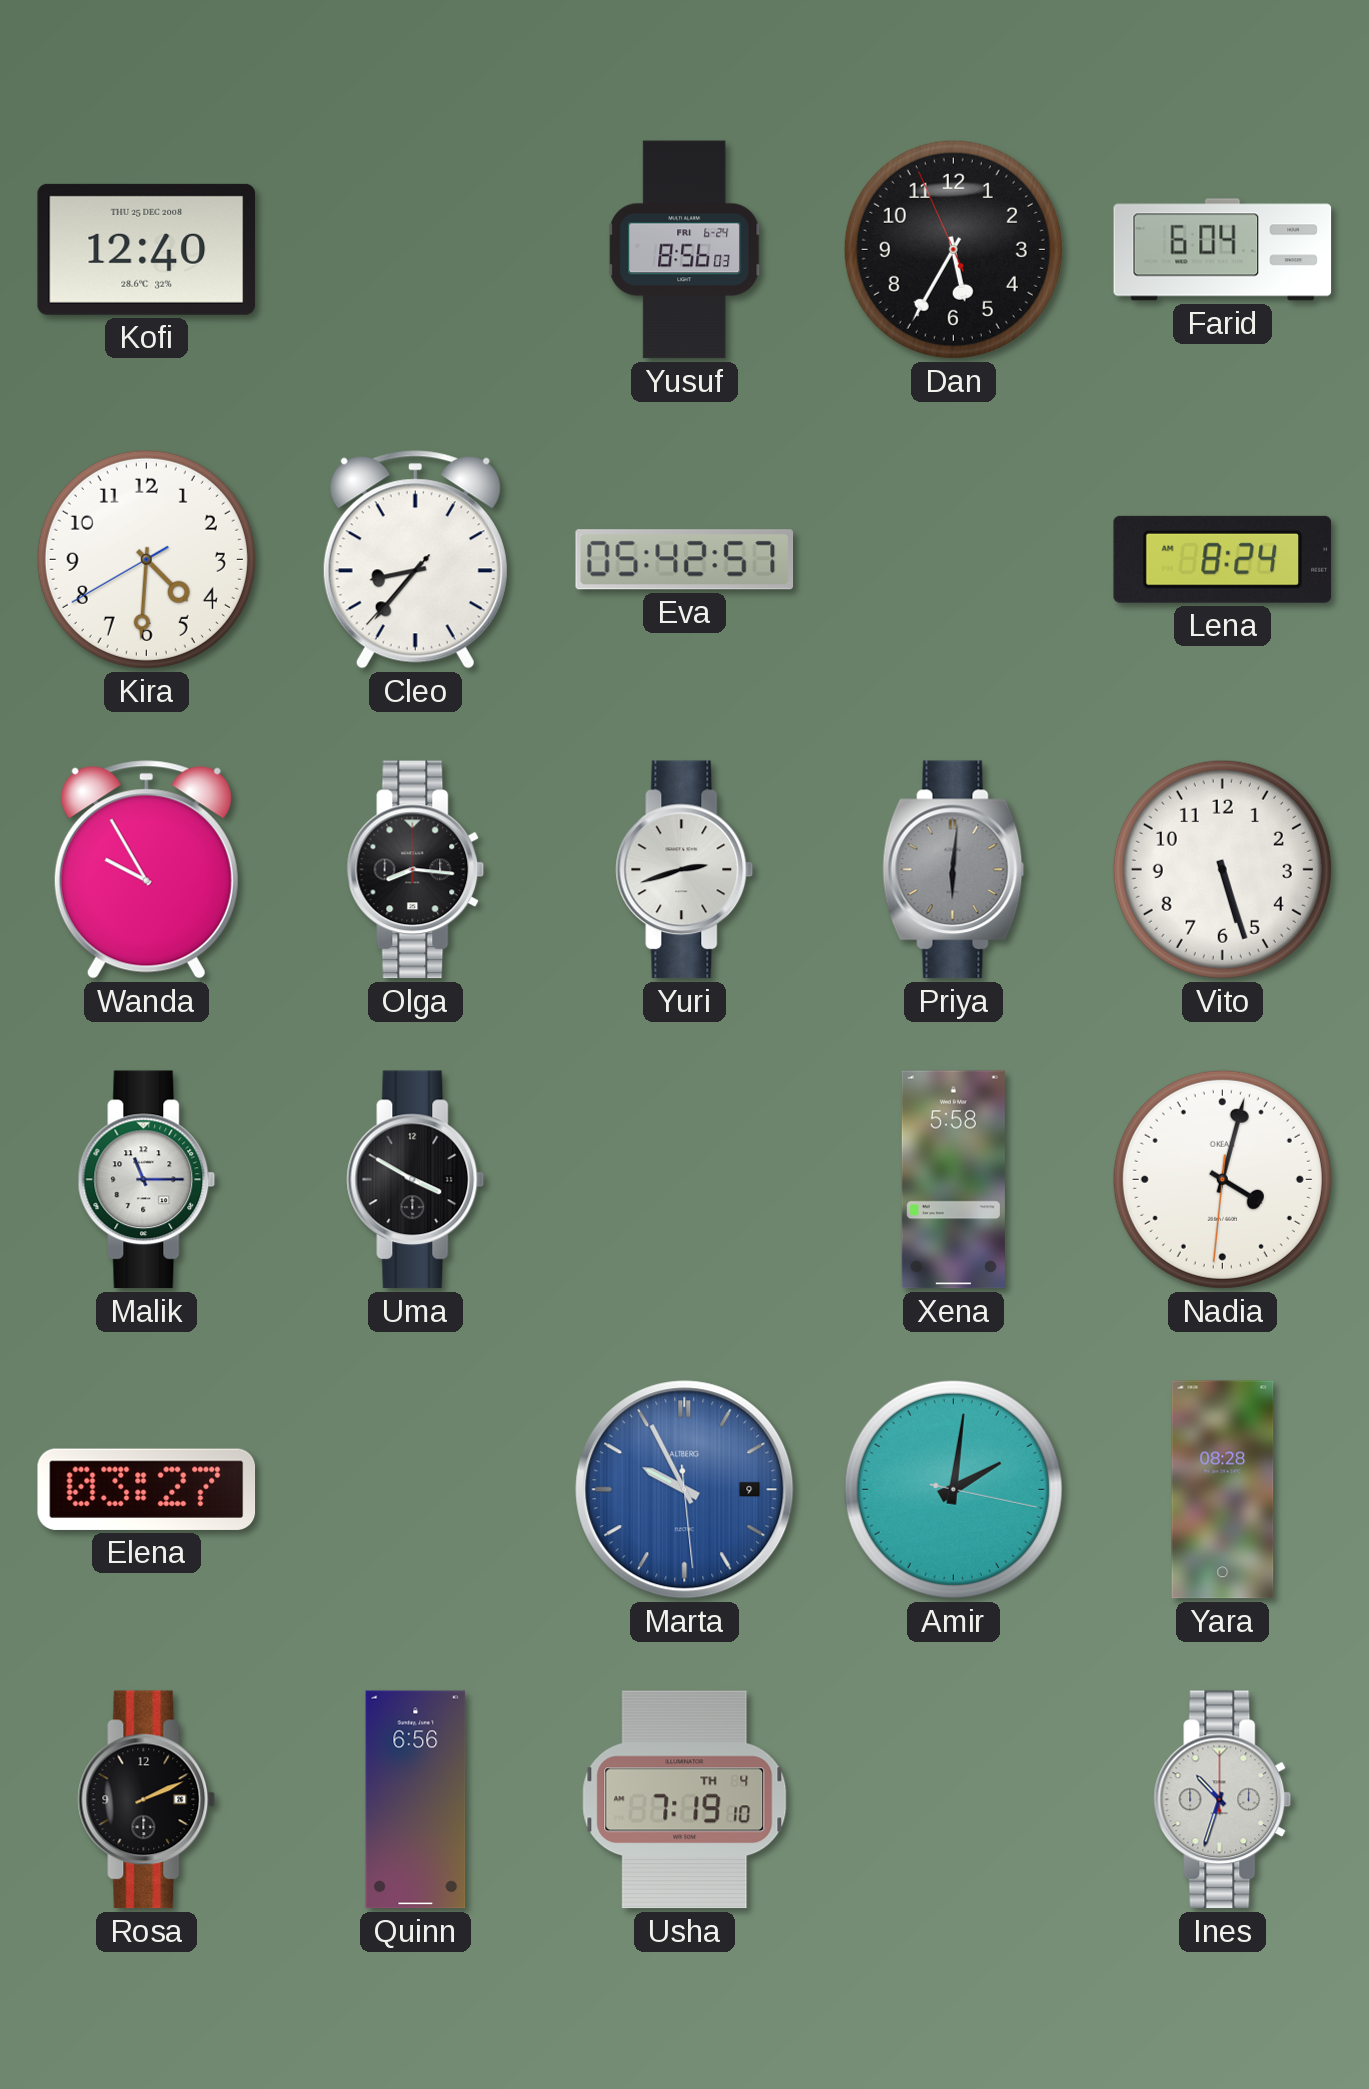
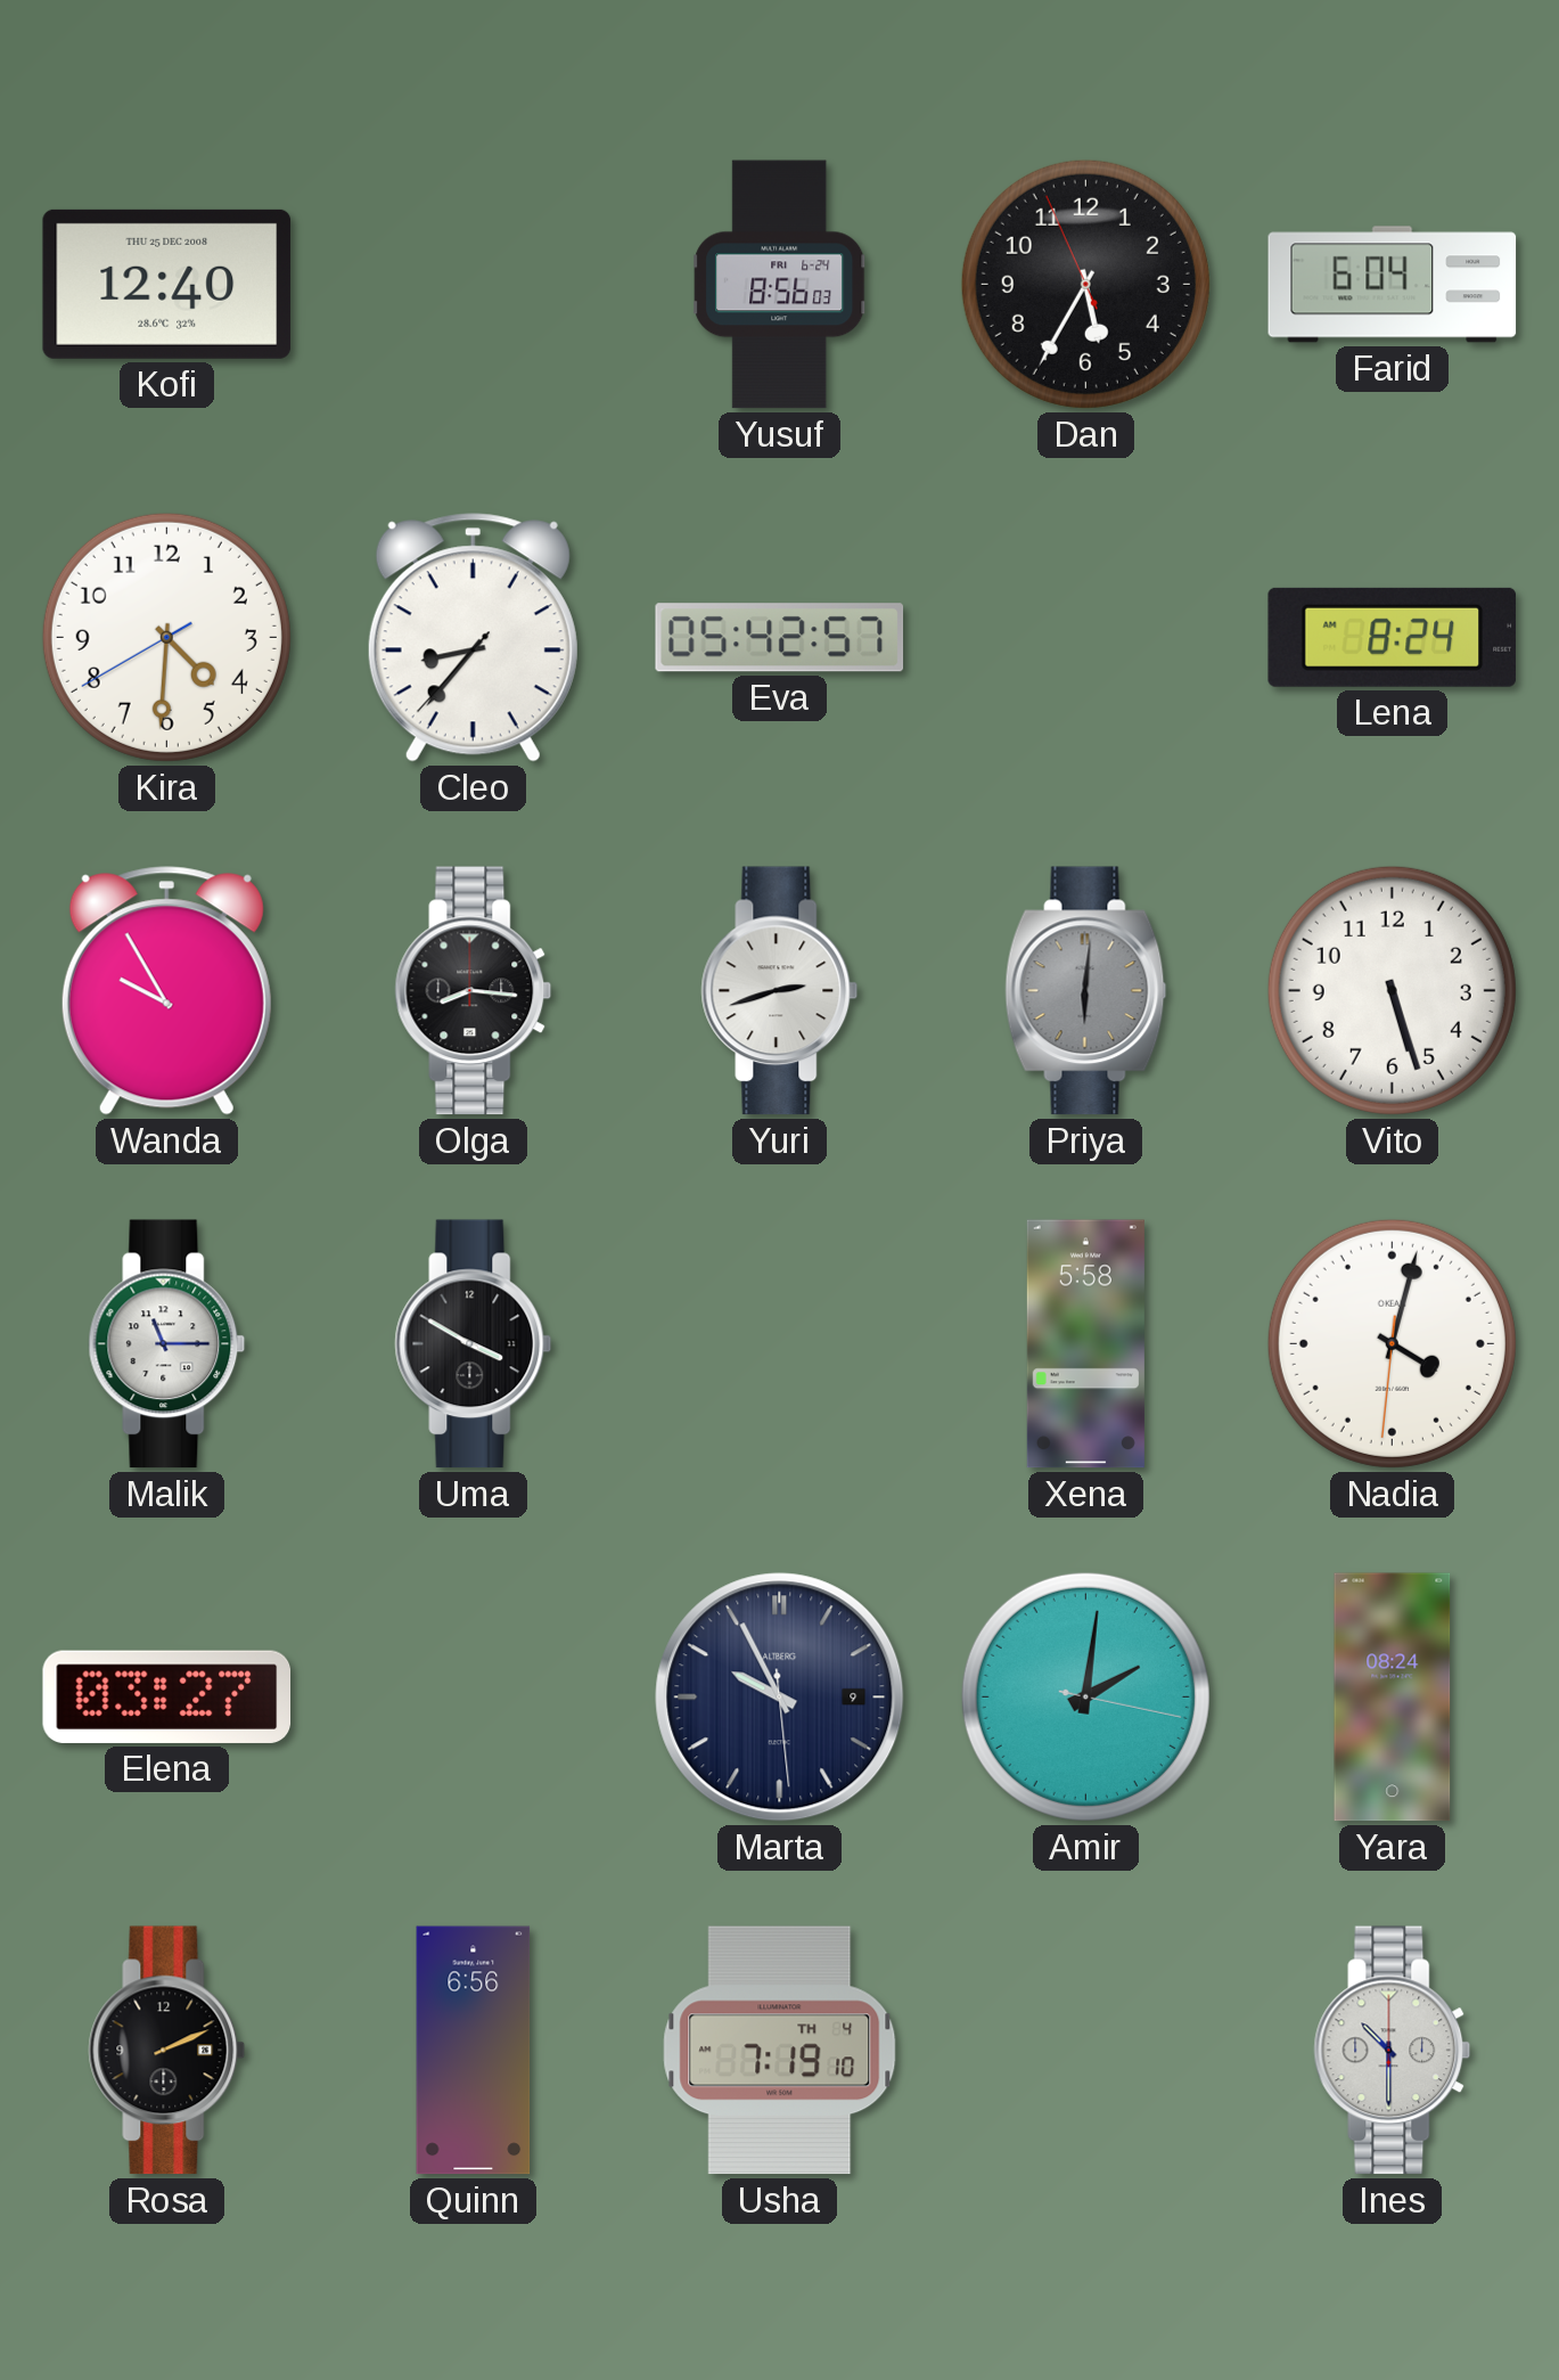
Marta dial: blue -> navy (780, 1698)
Yara: 08:28 -> 08:24 (1393, 1698)
Ines: 10:33 -> 10:30 (1393, 2051)
